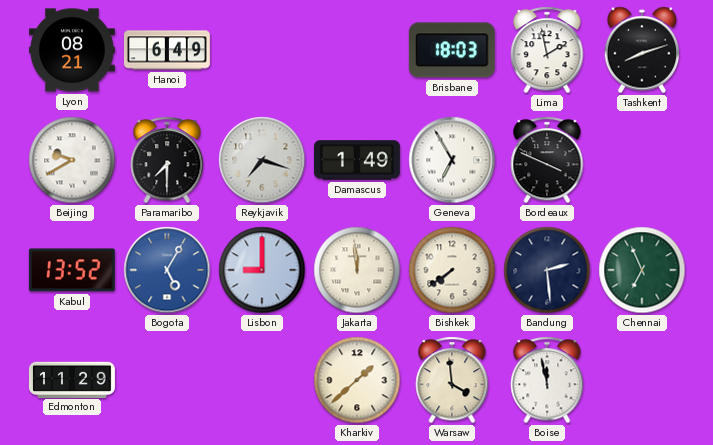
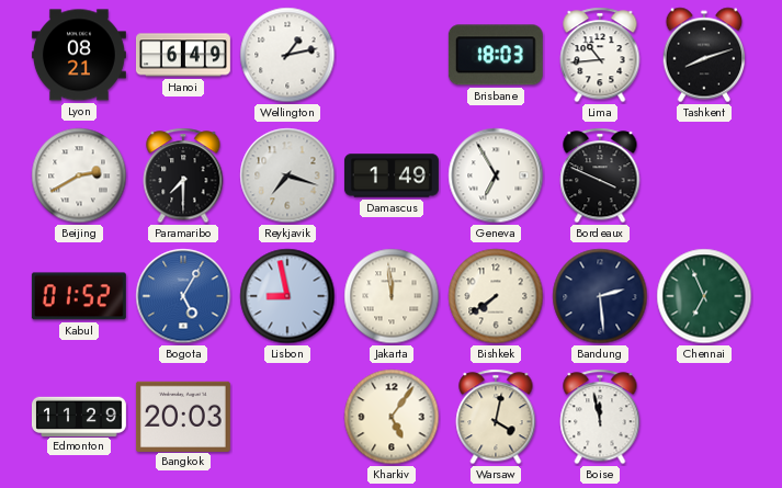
Wellington: none -> 1:13 (287, 55)
Lima: 1:58 -> 10:44 (600, 55)
Beijing: 9:40 -> 2:40 (79, 175)
Kabul: 13:52 -> 01:52 (79, 296)
Lisbon: 9:00 -> 8:58 (287, 296)
Bangkok: none -> 20:03 (183, 416)
Kharkiv: 1:38 -> 5:06 (392, 417)
Warsaw: 3:59 -> 4:02 (496, 417)
